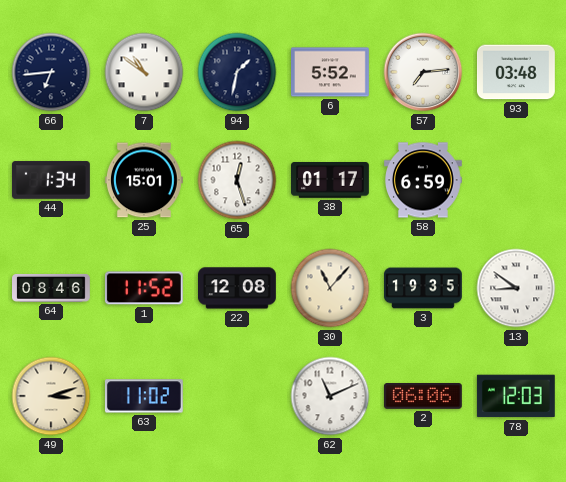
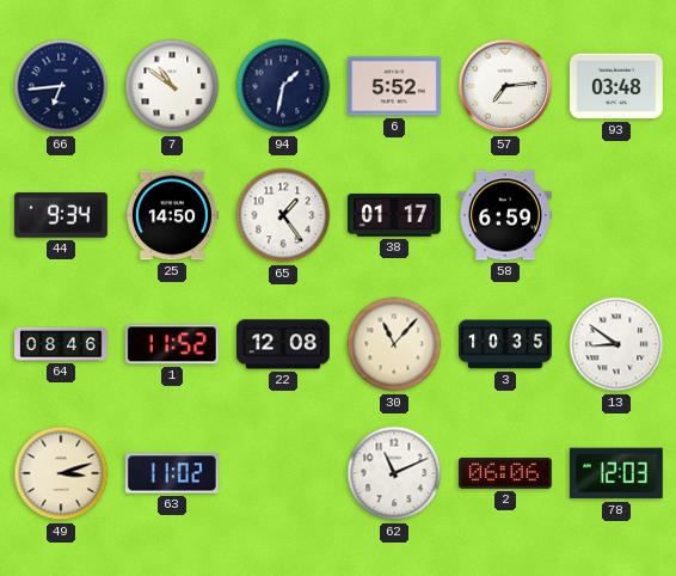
44: 1:34 -> 9:34 (62, 215)
25: 15:01 -> 14:50 (172, 215)
65: 12:27 -> 1:24 (283, 215)
3: 19:35 -> 10:35 (506, 344)
